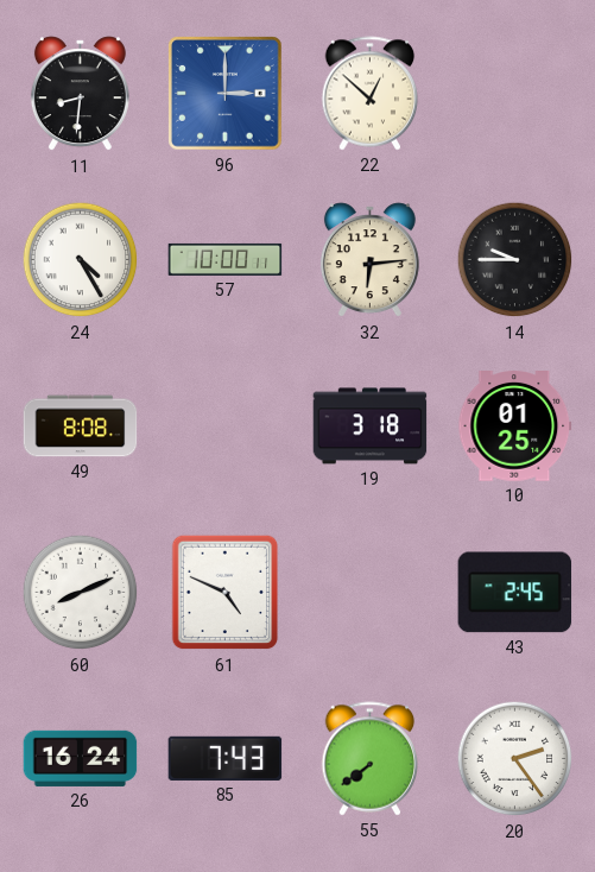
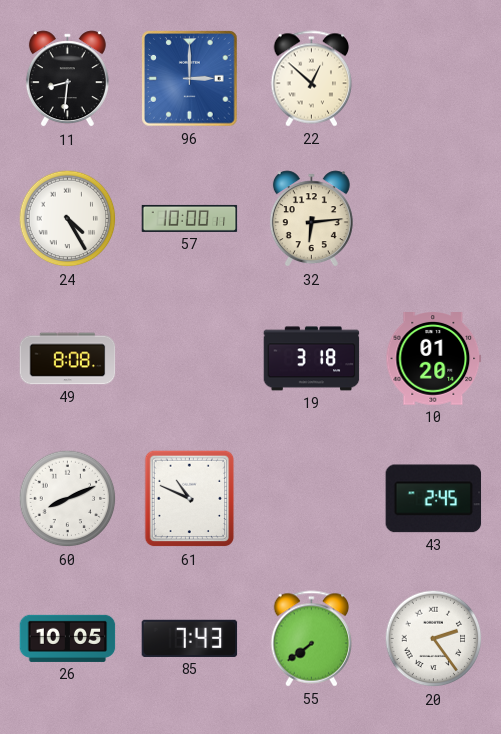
14: 9:45 -> none (515, 260)
10: 01:25 -> 01:20 (434, 359)
61: 4:49 -> 10:49 (190, 499)
26: 16:24 -> 10:05 (68, 638)
